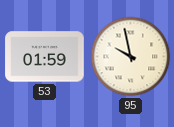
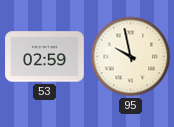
53: 01:59 -> 02:59 (45, 57)
